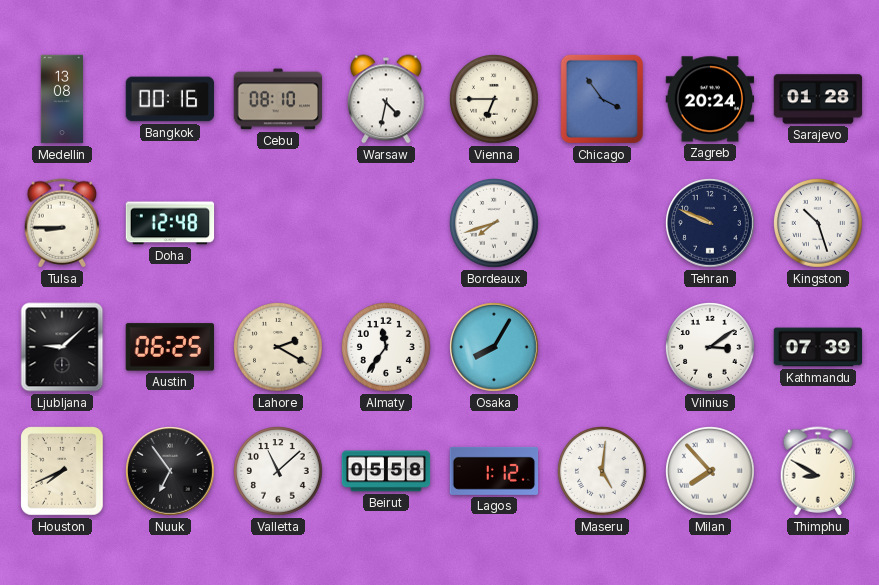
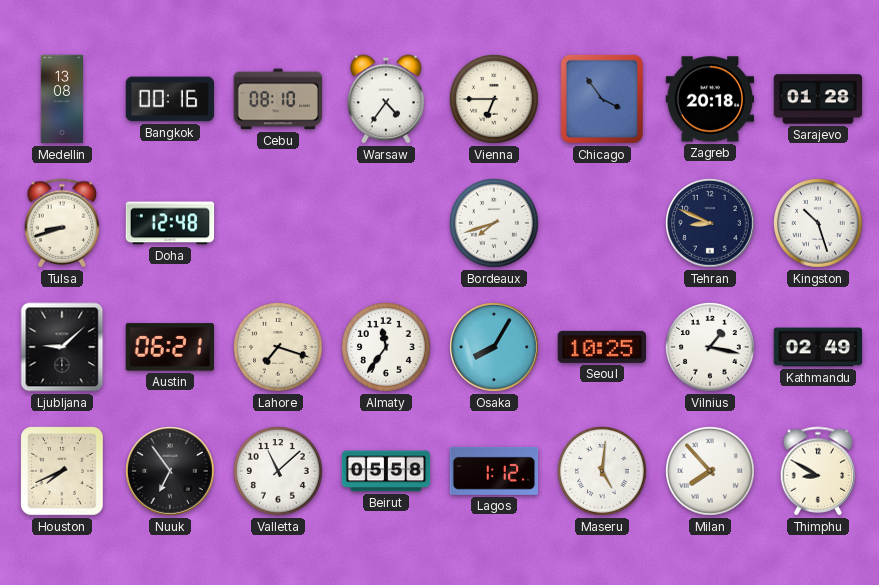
Warsaw: 4:32 -> 4:36 (386, 99)
Zagreb: 20:24 -> 20:18 (710, 99)
Tulsa: 8:45 -> 8:42 (62, 223)
Tehran: 9:49 -> 8:49 (710, 223)
Austin: 06:25 -> 06:21 (169, 347)
Lahore: 2:20 -> 7:18 (278, 347)
Seoul: none -> 10:25 (602, 347)
Vilnius: 3:09 -> 1:17 (710, 347)
Kathmandu: 07:39 -> 02:49 (818, 347)
